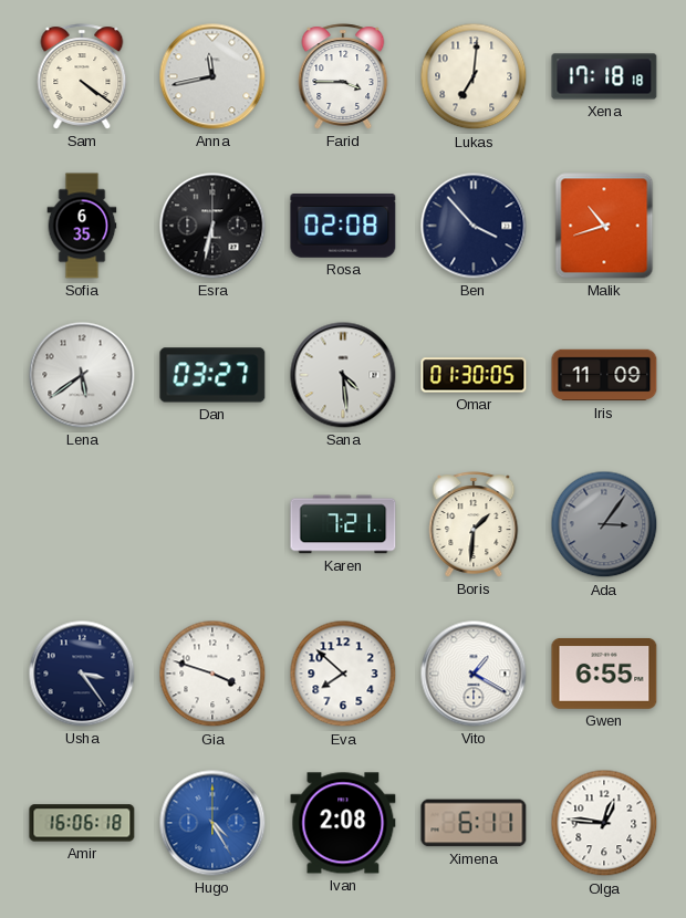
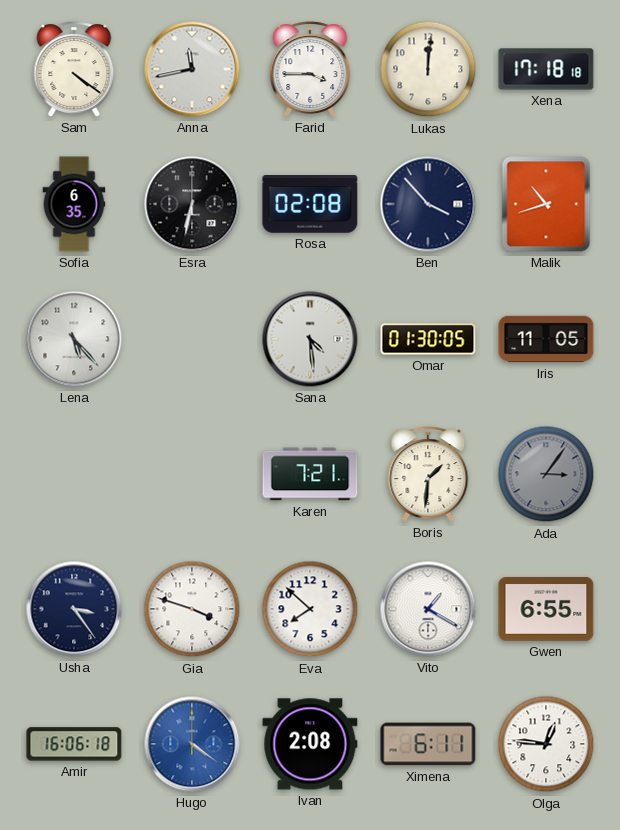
Lukas: 7:01 -> 12:01 (428, 69)
Lena: 5:39 -> 5:23 (74, 339)
Dan: 03:27 -> none (212, 375)
Iris: 11:09 -> 11:05 (546, 339)
Hugo: 4:25 -> 4:21 (192, 744)
